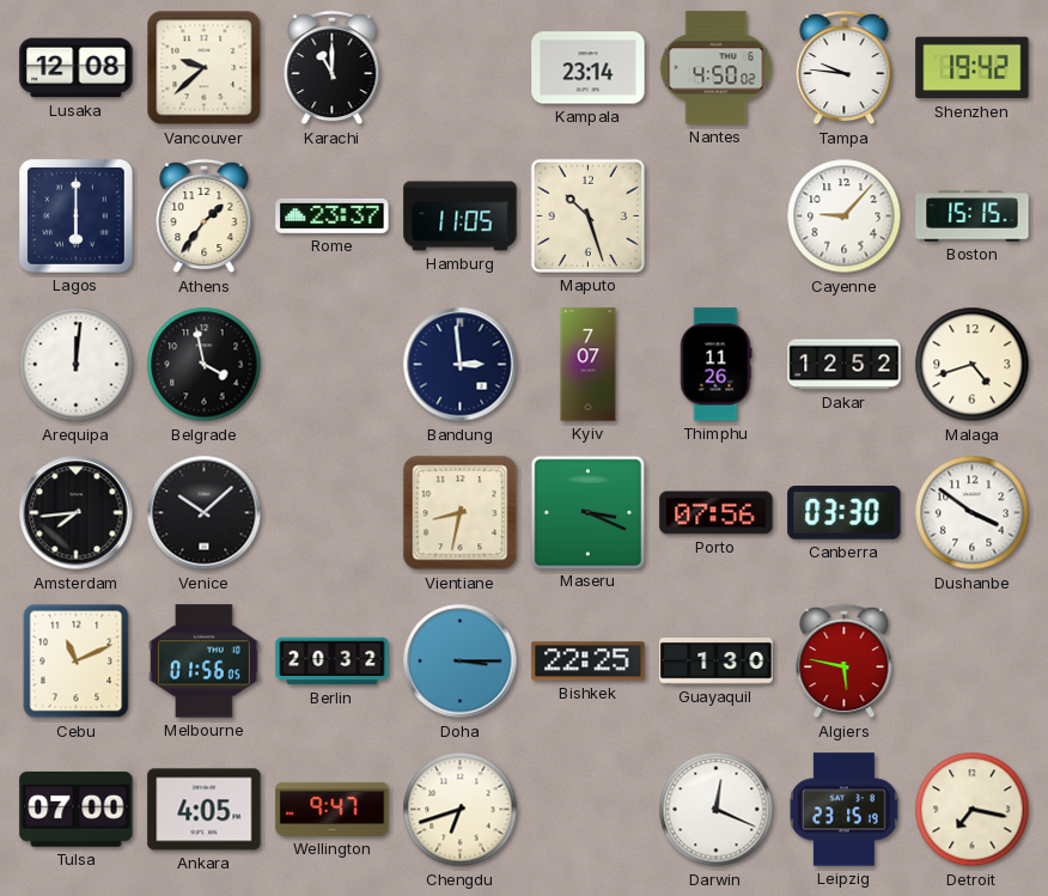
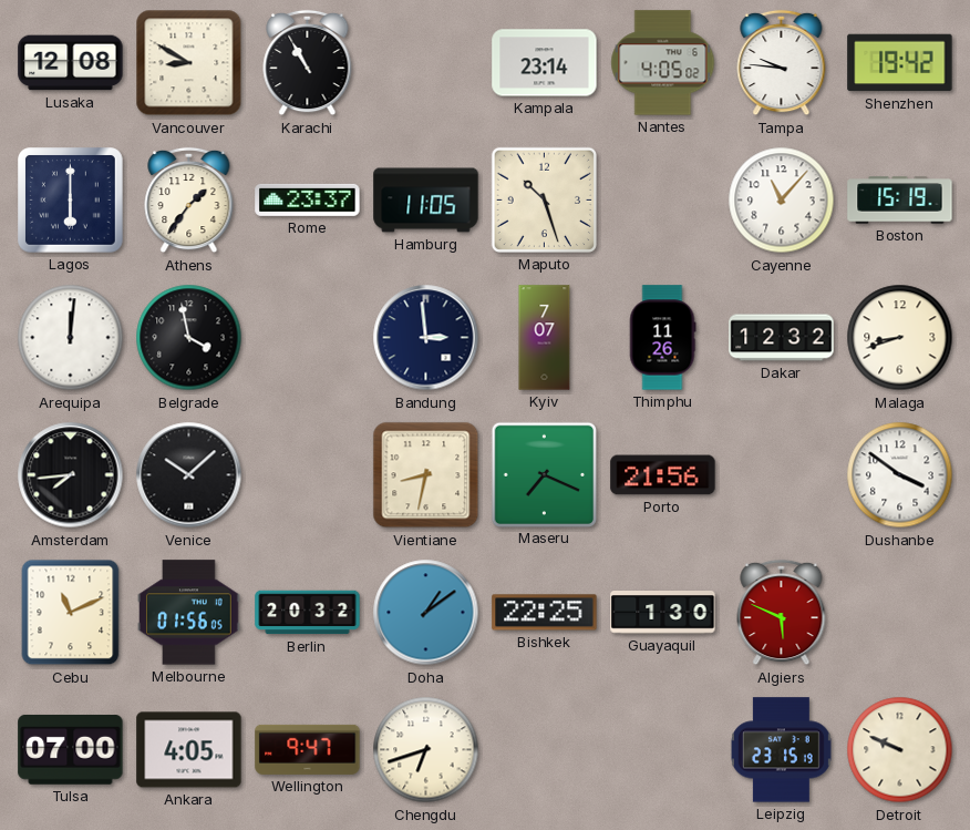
Vancouver: 9:38 -> 8:50 (189, 63)
Karachi: 11:00 -> 10:55 (308, 63)
Nantes: 4:50 -> 4:05 (663, 63)
Cayenne: 9:07 -> 11:07 (782, 201)
Boston: 15:15 -> 15:19 (900, 201)
Dakar: 12:52 -> 12:32 (782, 338)
Malaga: 4:42 -> 8:42 (900, 338)
Maseru: 3:19 -> 7:19 (544, 474)
Porto: 07:56 -> 21:56 (663, 475)
Canberra: 03:30 -> none (845, 513)
Doha: 3:15 -> 1:09 (426, 613)
Algiers: 5:47 -> 5:49 (782, 613)
Darwin: 12:19 -> none (717, 810)
Detroit: 7:17 -> 9:49 (900, 750)
